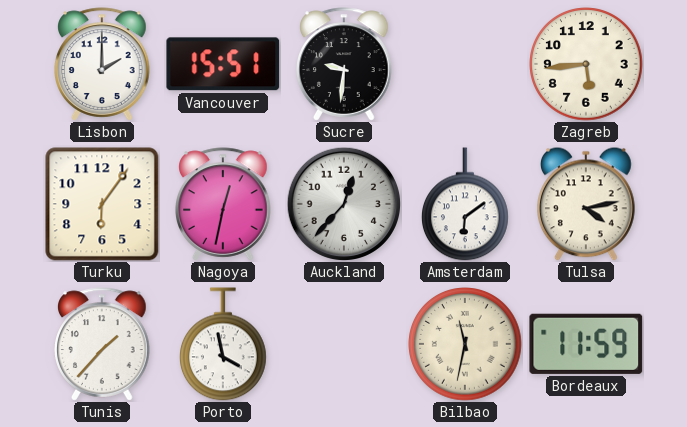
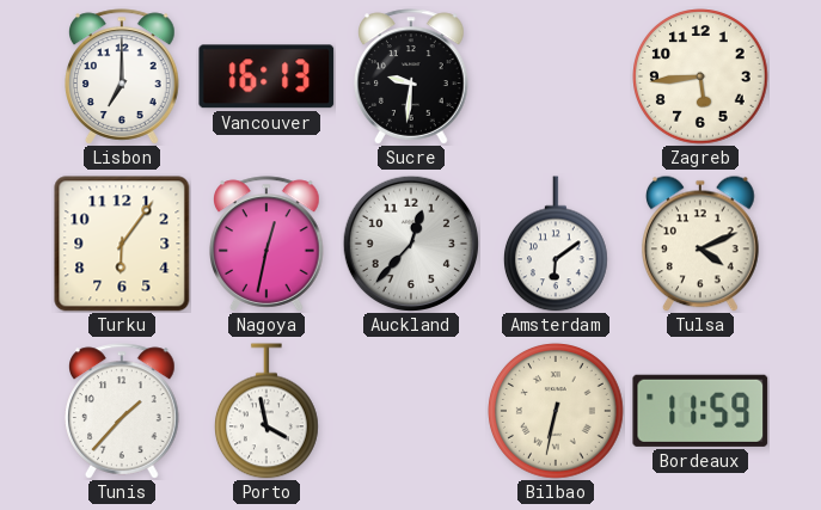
Lisbon: 2:00 -> 7:00 (123, 76)
Vancouver: 15:51 -> 16:13 (266, 76)
Tulsa: 4:13 -> 4:11 (701, 244)
Bilbao: 11:32 -> 6:32 (556, 411)
